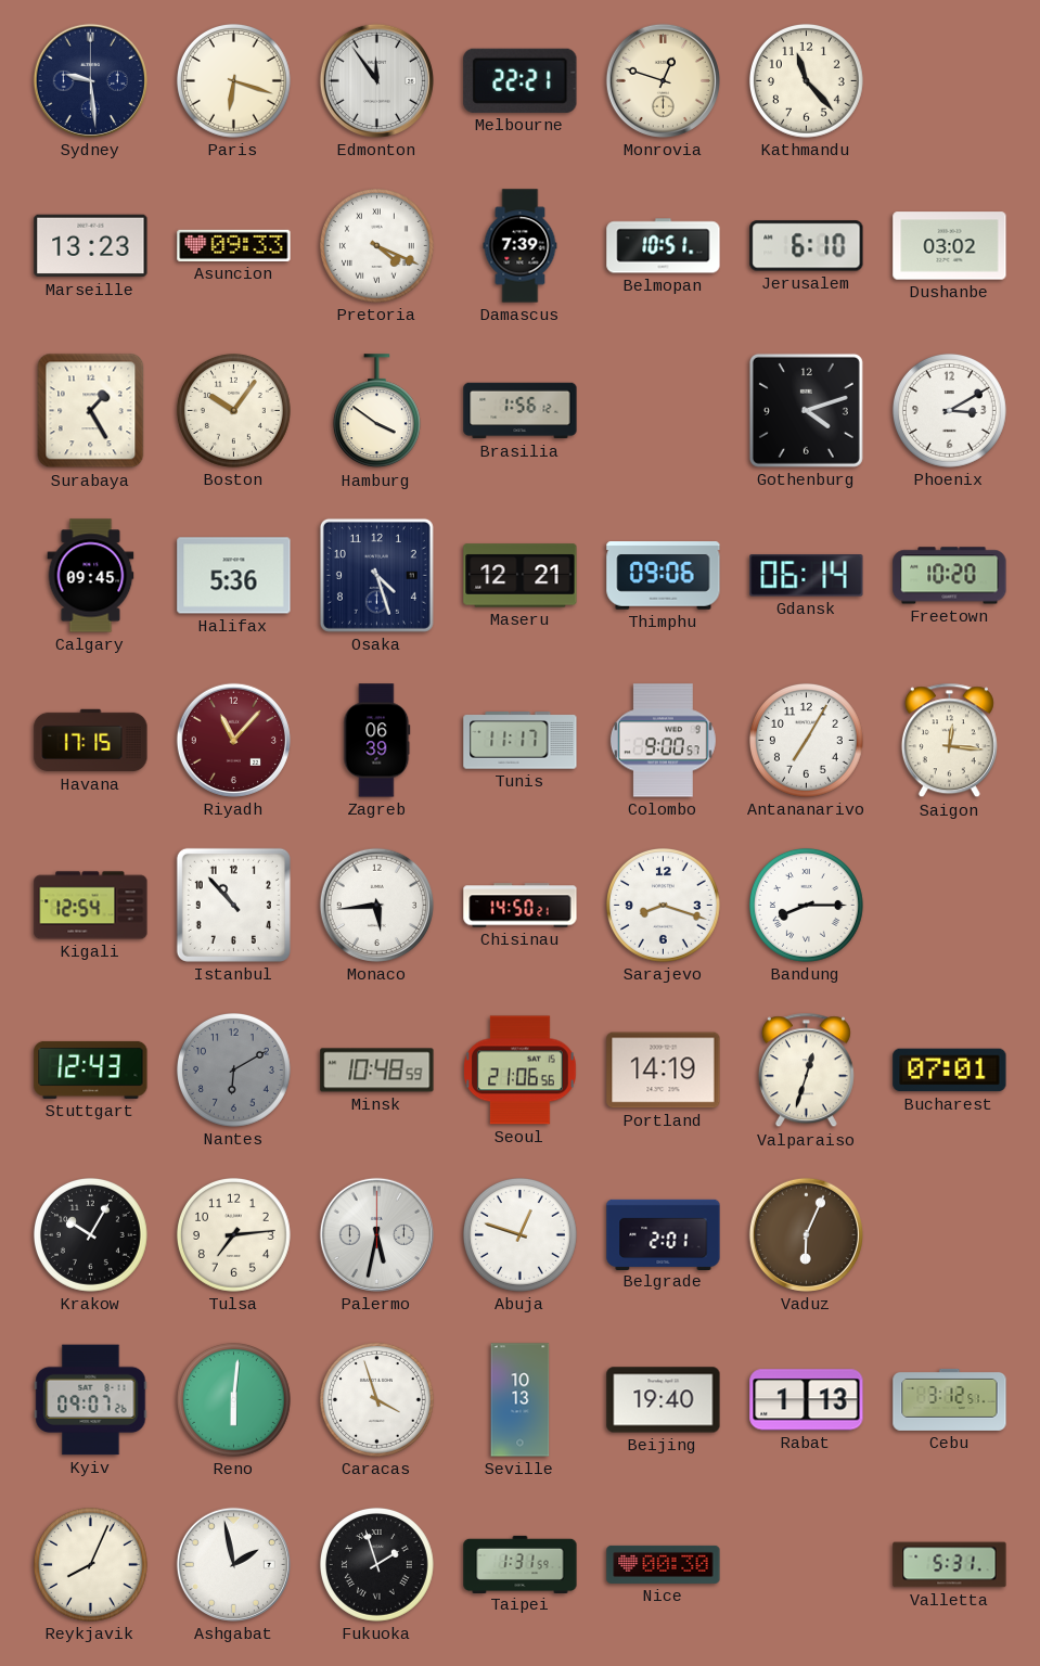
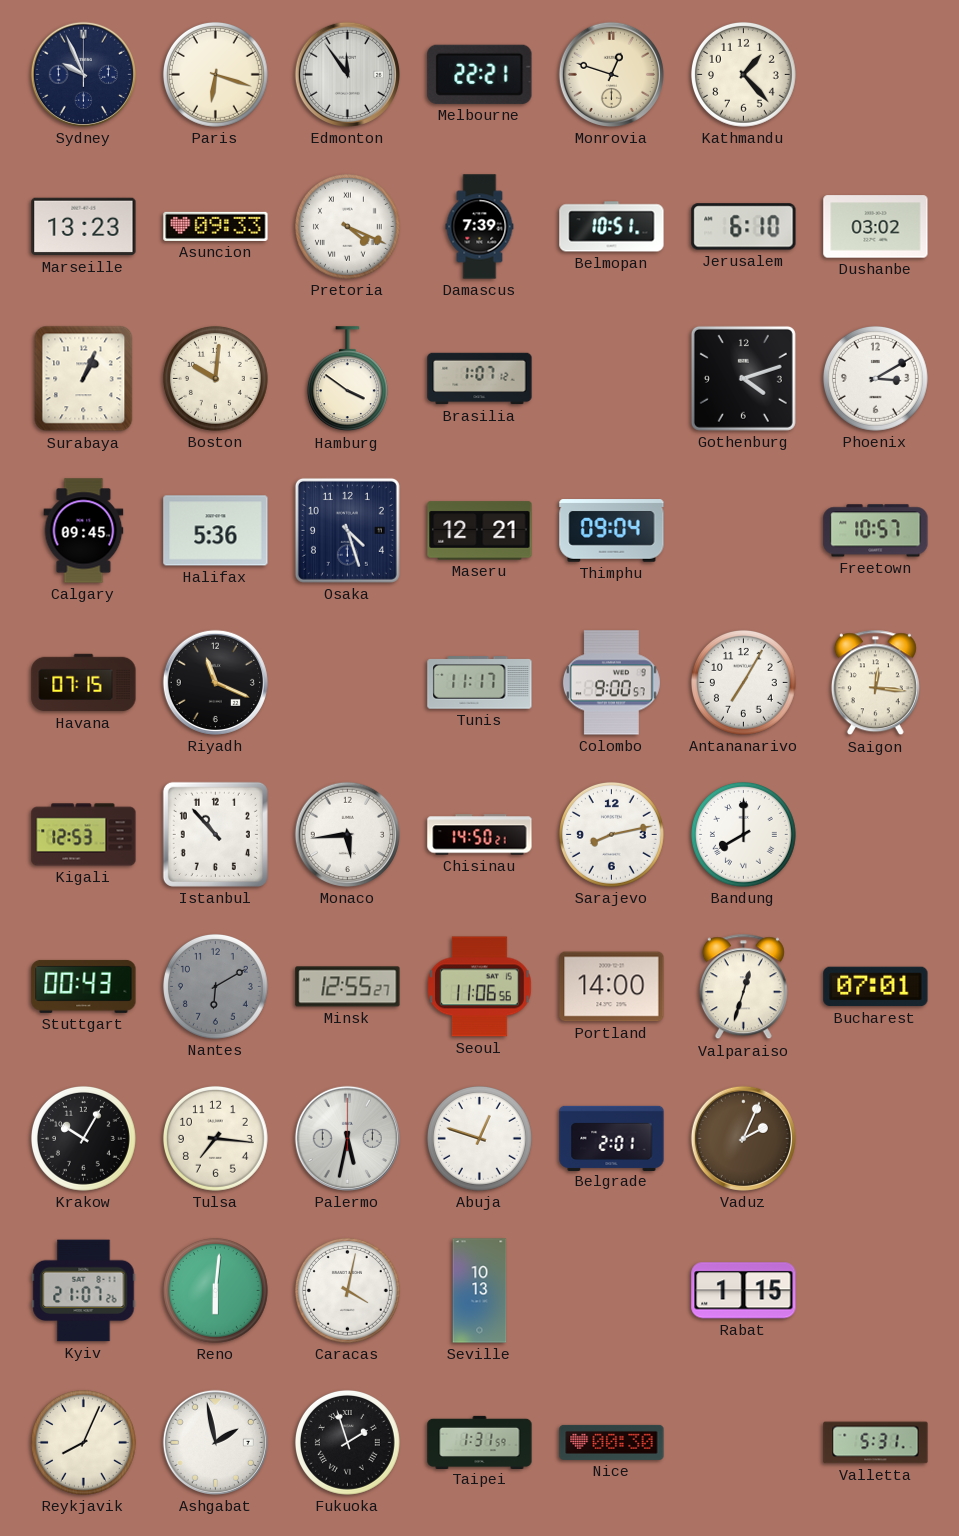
Sydney: 9:29 -> 9:56 (83, 74)
Kathmandu: 11:23 -> 1:23 (743, 74)
Surabaya: 1:25 -> 1:04 (84, 379)
Boston: 10:06 -> 10:01 (215, 378)
Brasilia: 1:56 -> 1:07 (480, 379)
Thimphu: 09:06 -> 09:04 (612, 531)
Gdansk: 06:14 -> none (807, 576)
Freetown: 10:20 -> 10:57 (876, 531)
Havana: 17:15 -> 07:15 (84, 683)
Riyadh: 11:07 -> 11:19 (215, 682)
Riyadh dial: burgundy -> black (215, 682)
Zagreb: 06:39 -> none (377, 741)
Kigali: 12:54 -> 12:53 (84, 835)
Sarajevo: 8:18 -> 8:13 (611, 834)
Bandung: 8:15 -> 8:00 (743, 834)
Stuttgart: 12:43 -> 00:43 (84, 986)
Minsk: 10:48 -> 12:55 (348, 987)
Seoul: 21:06 -> 11:06 (480, 987)
Portland: 14:19 -> 14:00 (612, 987)
Tulsa: 7:14 -> 7:16 (215, 1138)
Vaduz: 6:04 -> 2:04 (743, 1138)
Kyiv: 09:07 -> 21:07 (84, 1291)
Caracas: 3:57 -> 4:02 (347, 1290)
Beijing: 19:40 -> none (664, 1400)
Rabat: 1:13 -> 1:15 (744, 1291)
Cebu: 3:12 -> none (950, 1399)
